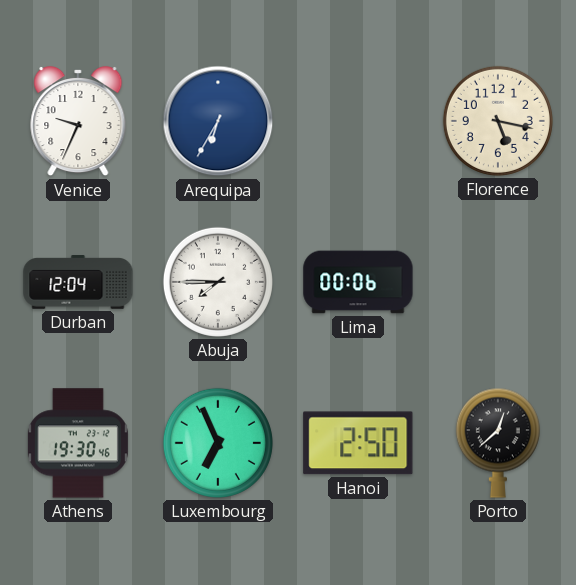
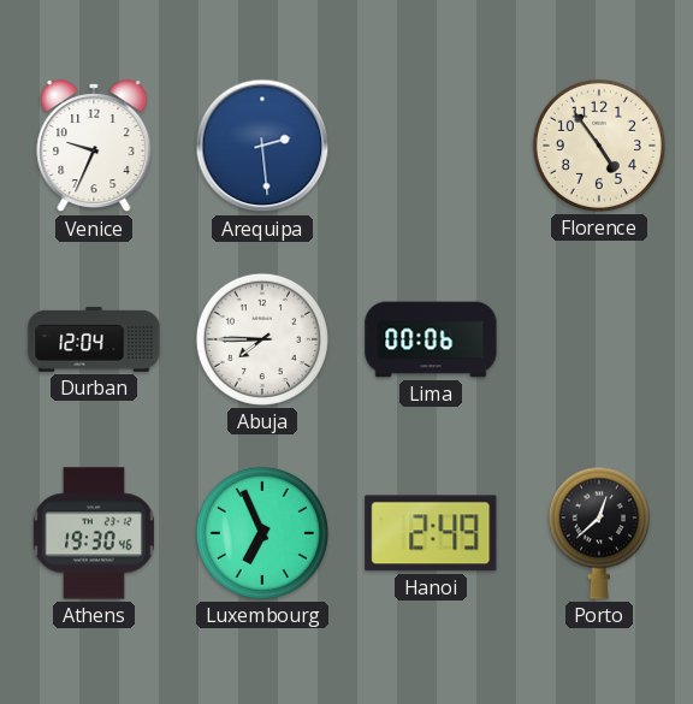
Arequipa: 6:35 -> 2:29 (262, 146)
Florence: 5:17 -> 4:54 (599, 146)
Hanoi: 2:50 -> 2:49 (431, 533)
